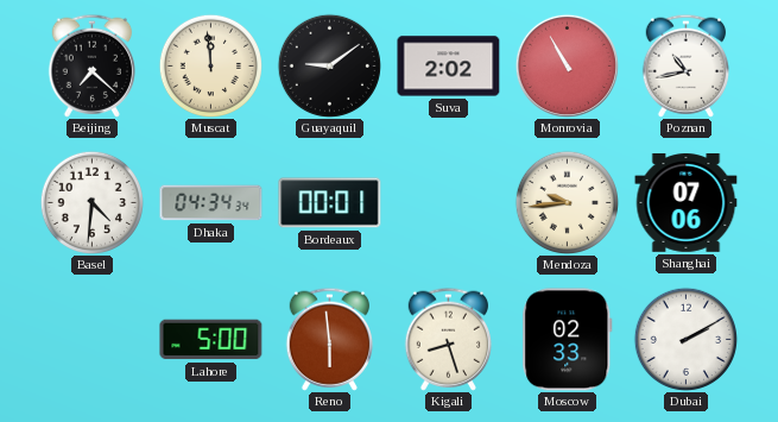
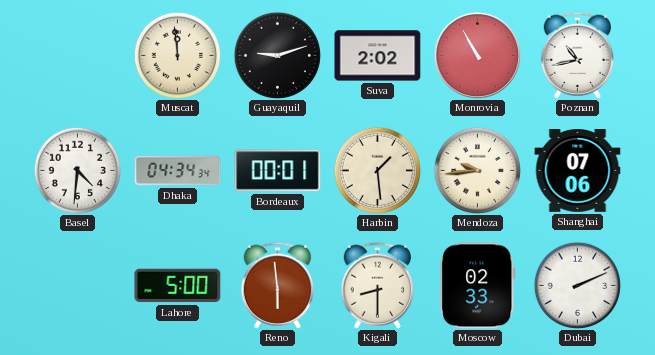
Beijing: 7:22 -> none (91, 65)
Guayaquil: 9:09 -> 9:12 (277, 55)
Harbin: none -> 1:29 (377, 170)
Kigali: 8:27 -> 8:30 (377, 285)
Dubai: 2:10 -> 2:11 (577, 285)
